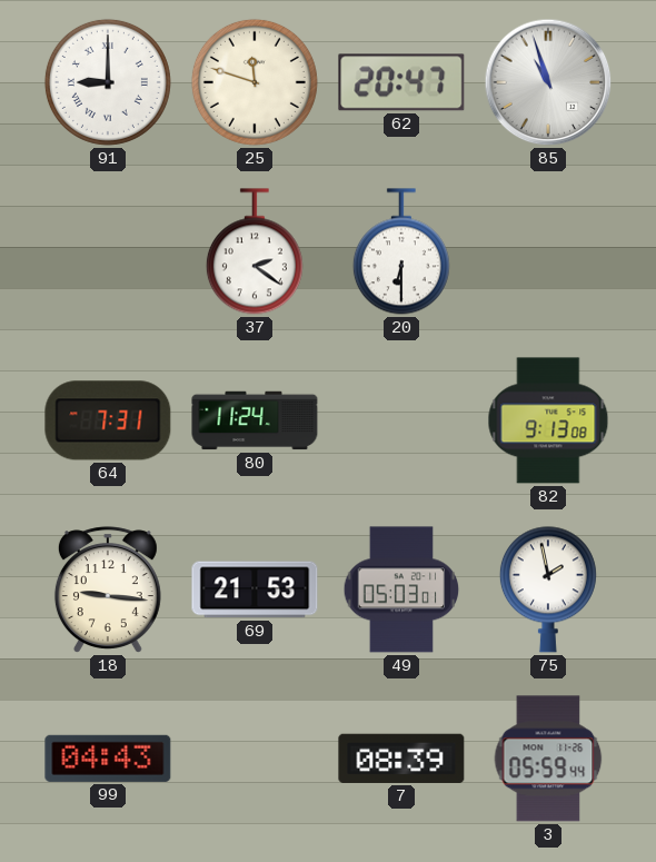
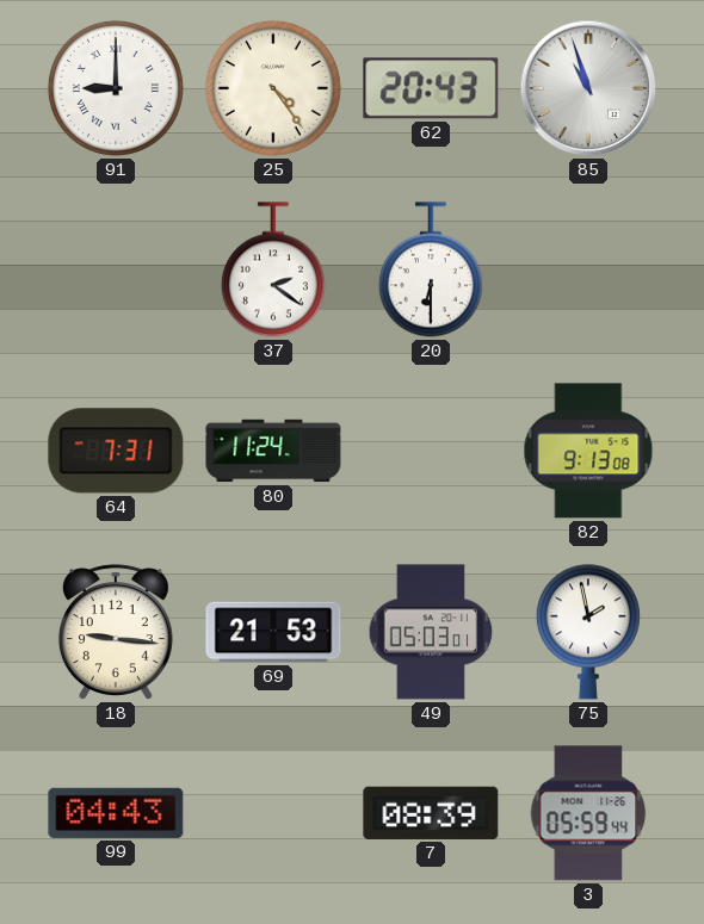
25: 11:48 -> 4:24 (273, 88)
62: 20:47 -> 20:43 (431, 88)
